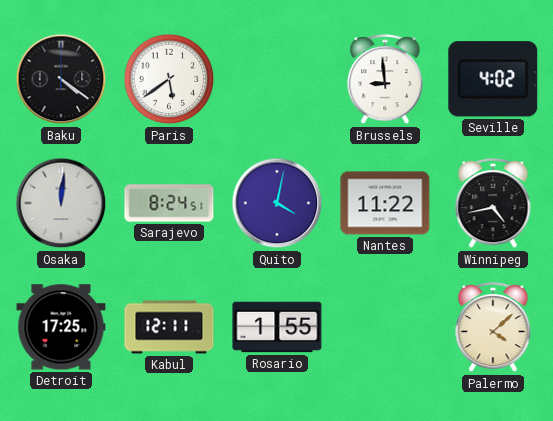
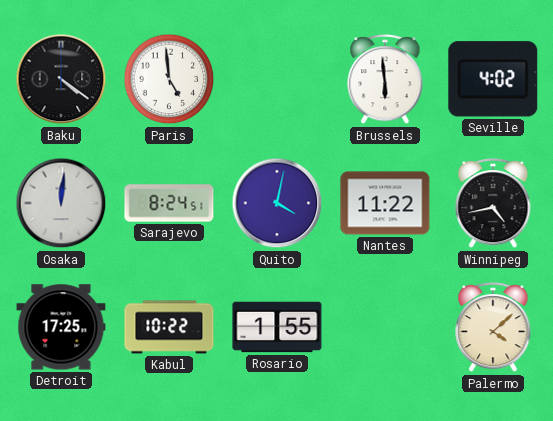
Paris: 5:39 -> 4:59 (169, 79)
Brussels: 8:59 -> 5:59 (385, 80)
Kabul: 12:11 -> 10:22 (169, 327)
